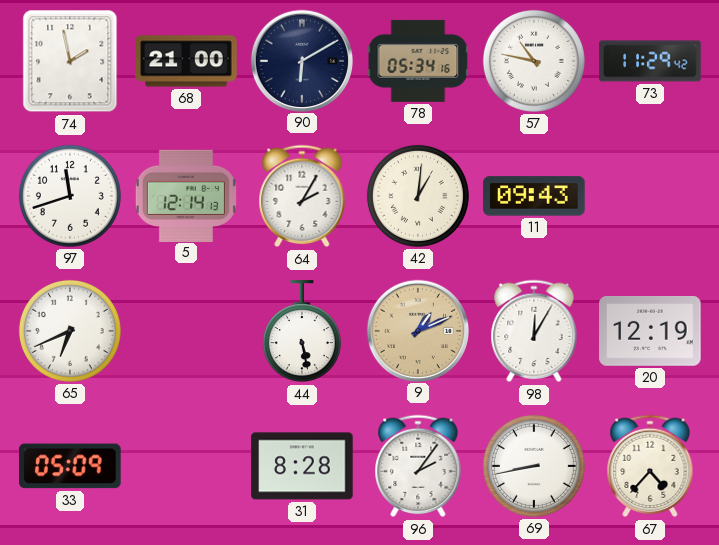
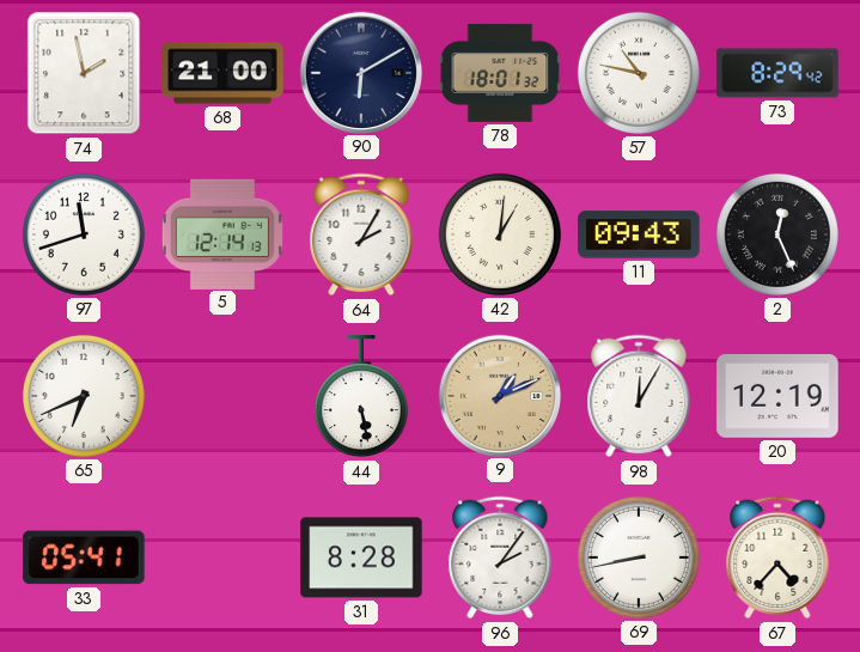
78: 05:34 -> 18:01 (500, 73)
73: 11:29 -> 8:29 (777, 73)
2: none -> 12:26 (777, 234)
33: 05:09 -> 05:41 (84, 557)
